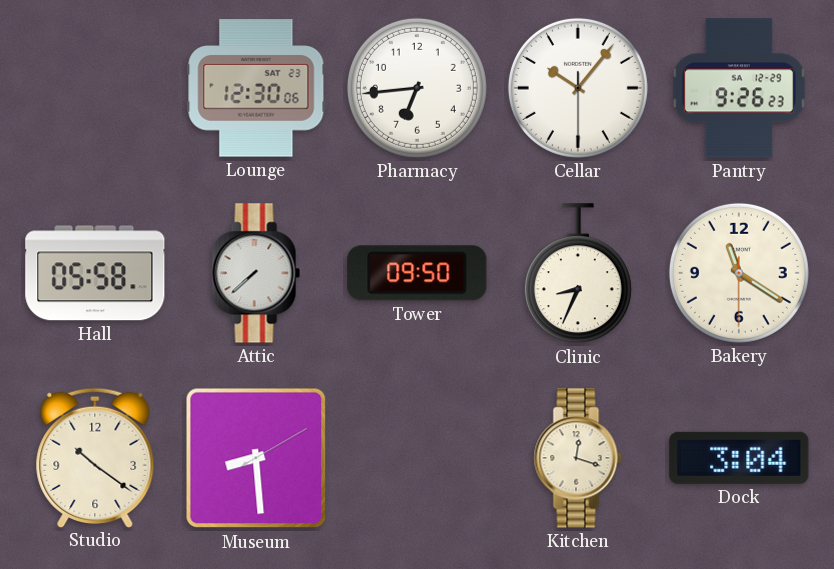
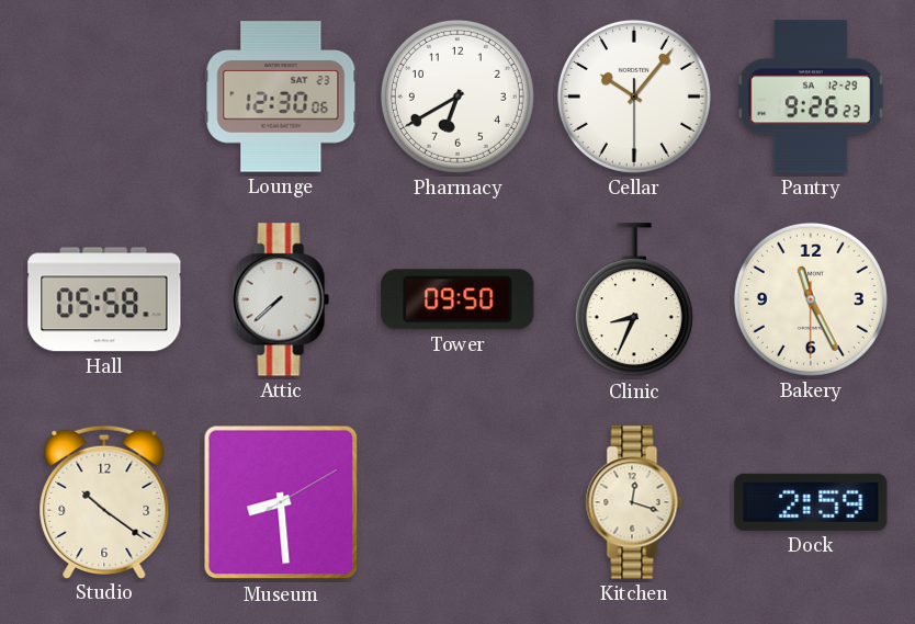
Pharmacy: 6:44 -> 6:40 (457, 97)
Bakery: 11:20 -> 11:25 (811, 299)
Dock: 3:04 -> 2:59 (811, 502)
